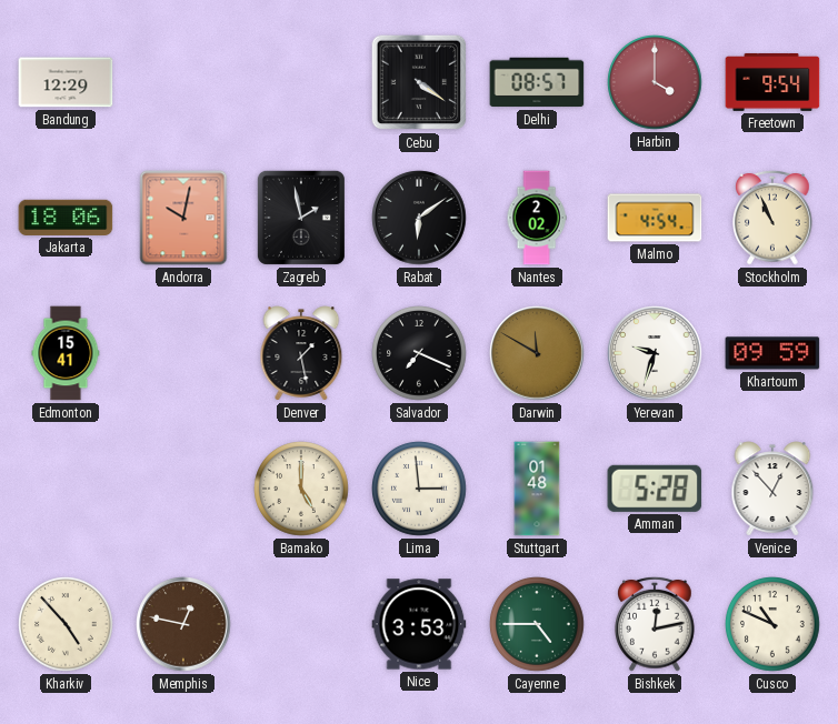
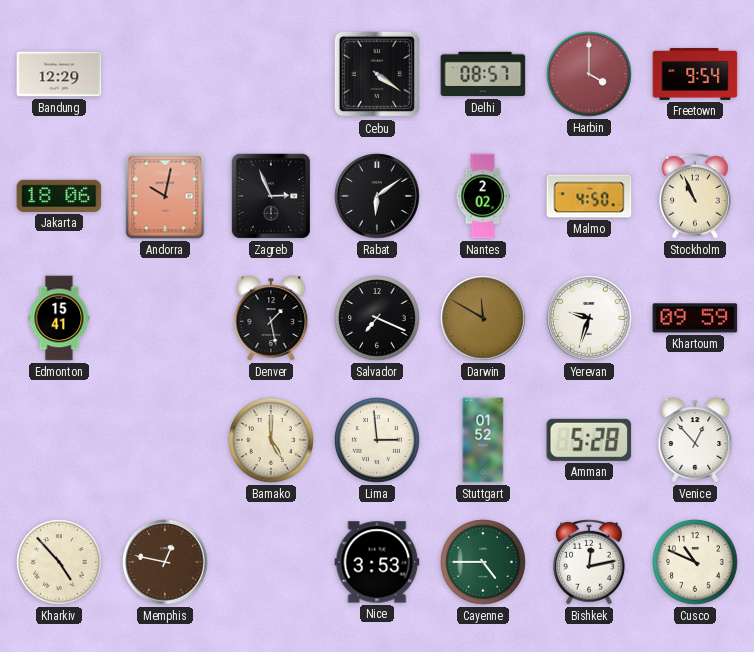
Zagreb: 1:58 -> 2:56 (271, 196)
Malmo: 4:54 -> 4:50 (589, 196)
Stuttgart: 01:48 -> 01:52 (483, 440)
